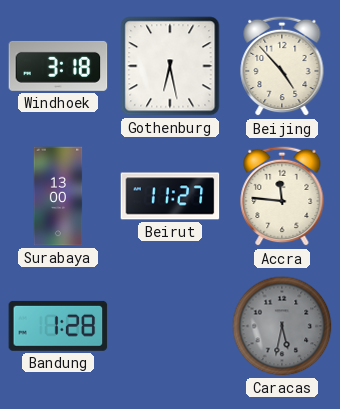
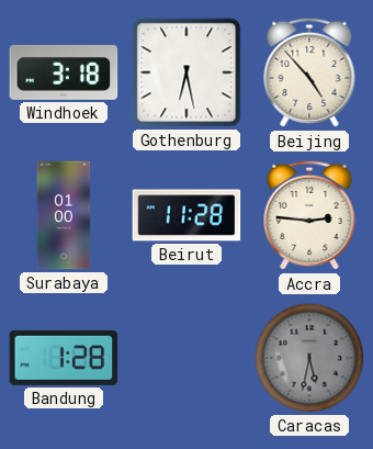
Surabaya: 13:00 -> 01:00 (64, 215)
Beirut: 11:27 -> 11:28 (187, 215)
Accra: 11:46 -> 2:46 (309, 215)
